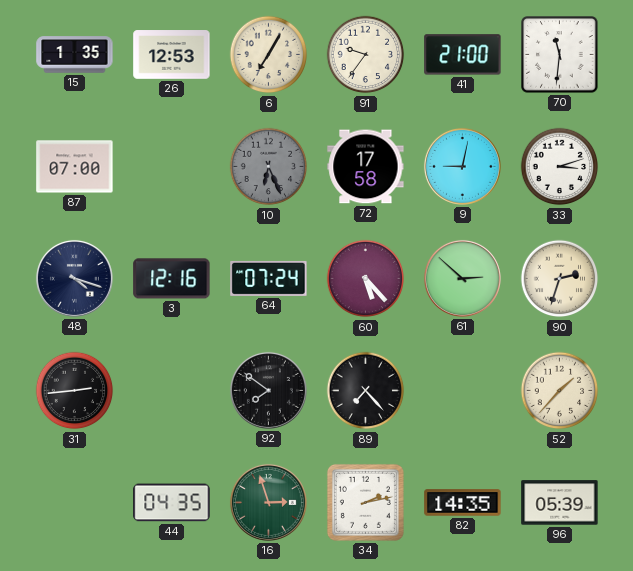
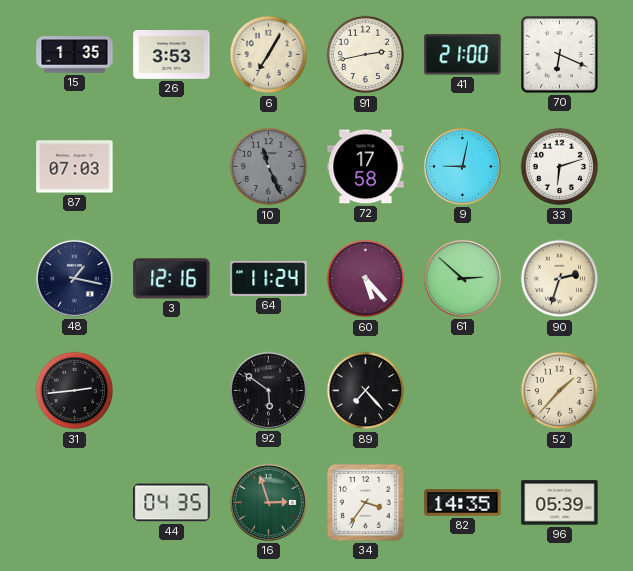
26: 12:53 -> 3:53 (172, 55)
91: 9:36 -> 2:43 (366, 55)
70: 11:31 -> 6:19 (560, 55)
87: 07:00 -> 07:03 (75, 167)
10: 6:26 -> 11:26 (269, 167)
33: 3:12 -> 6:12 (560, 167)
48: 4:18 -> 1:17 (74, 278)
64: 07:24 -> 11:24 (269, 278)
92: 7:51 -> 5:51 (268, 390)
34: 2:13 -> 3:36 (365, 502)
